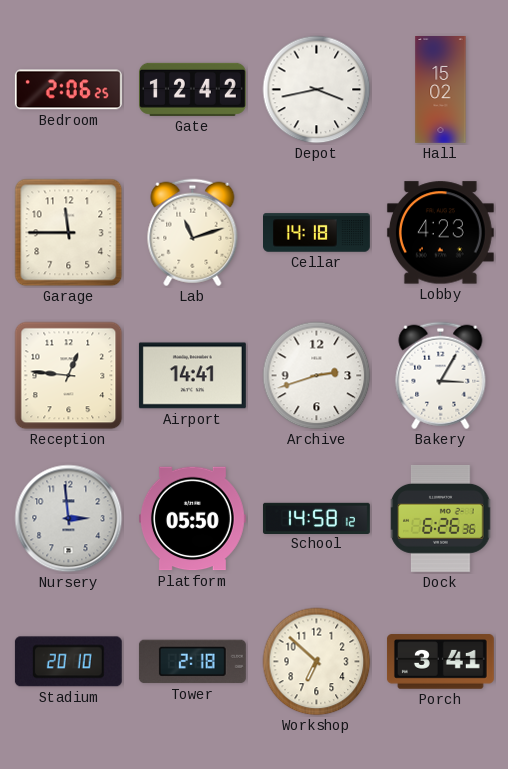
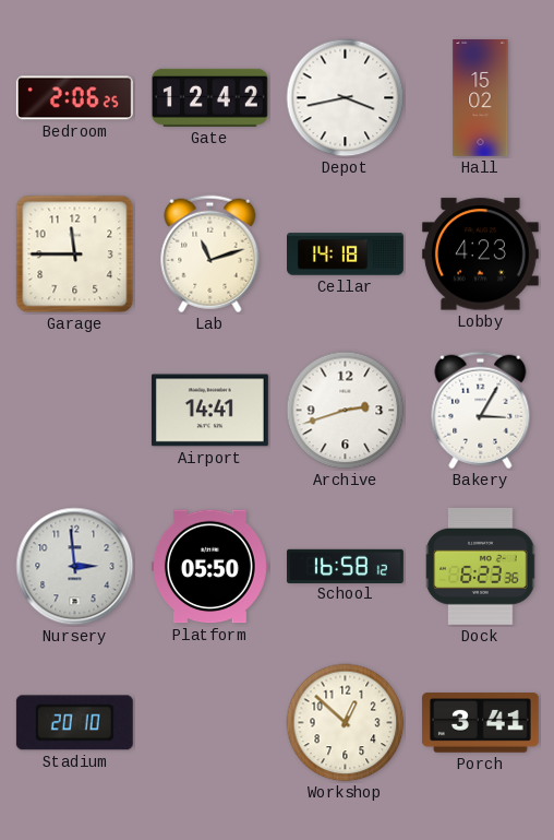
Reception: 12:46 -> none (69, 376)
School: 14:58 -> 16:58 (345, 566)
Dock: 6:26 -> 6:23 (481, 566)
Tower: 2:18 -> none (192, 662)
Workshop: 6:52 -> 12:52 (346, 723)
